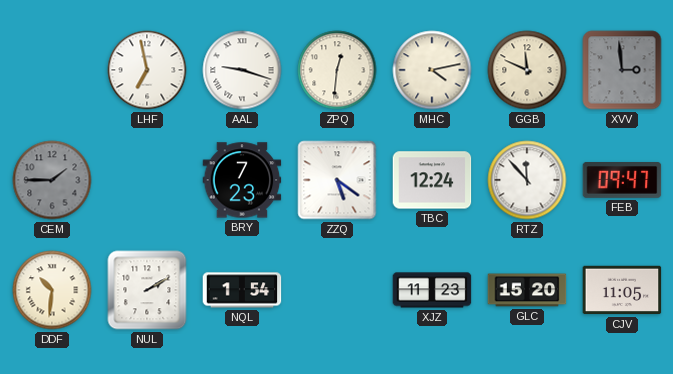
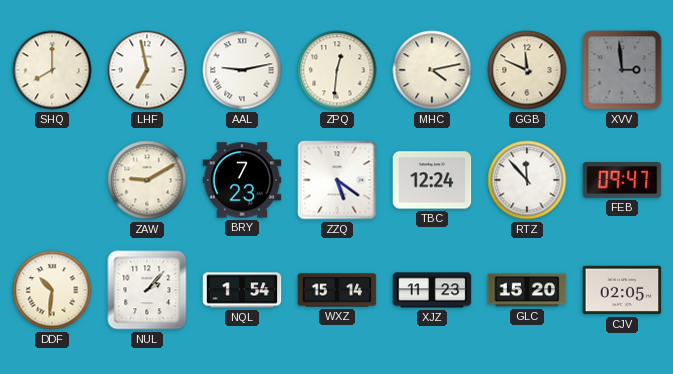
SHQ: none -> 8:00 (52, 70)
AAL: 9:18 -> 9:13 (242, 70)
CEM: 1:45 -> none (52, 180)
ZAW: none -> 9:10 (147, 180)
NUL: 2:10 -> 2:07 (147, 290)
WXZ: none -> 15:14 (337, 290)
CJV: 11:05 -> 02:05 (622, 290)
